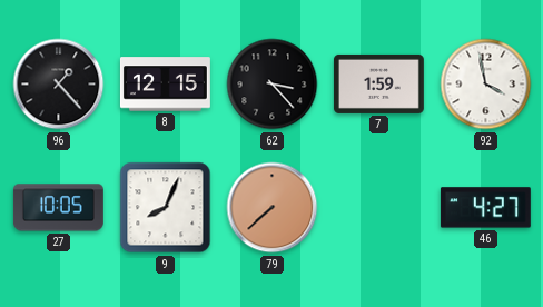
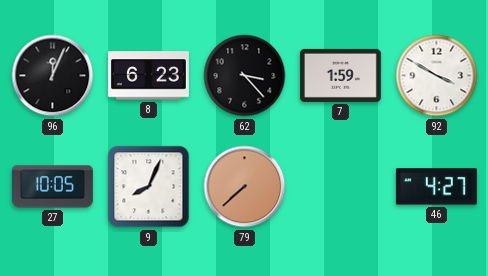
96: 1:23 -> 12:04 (53, 76)
8: 12:15 -> 6:23 (148, 76)
92: 3:58 -> 3:50 (437, 76)
